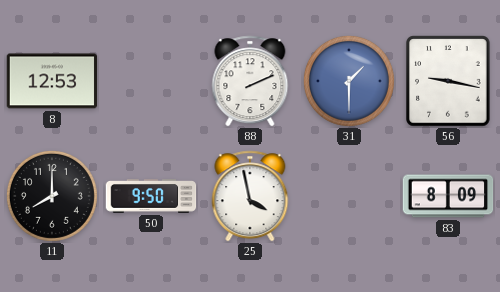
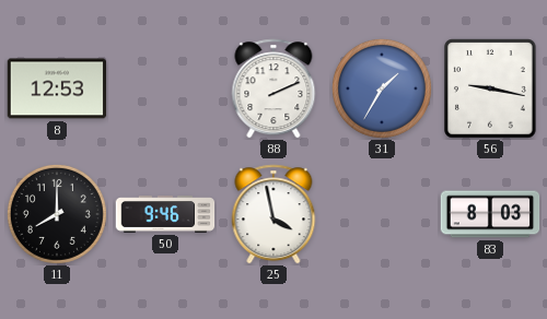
31: 1:30 -> 1:35 (382, 88)
50: 9:50 -> 9:46 (165, 214)
83: 8:09 -> 8:03 (490, 214)
